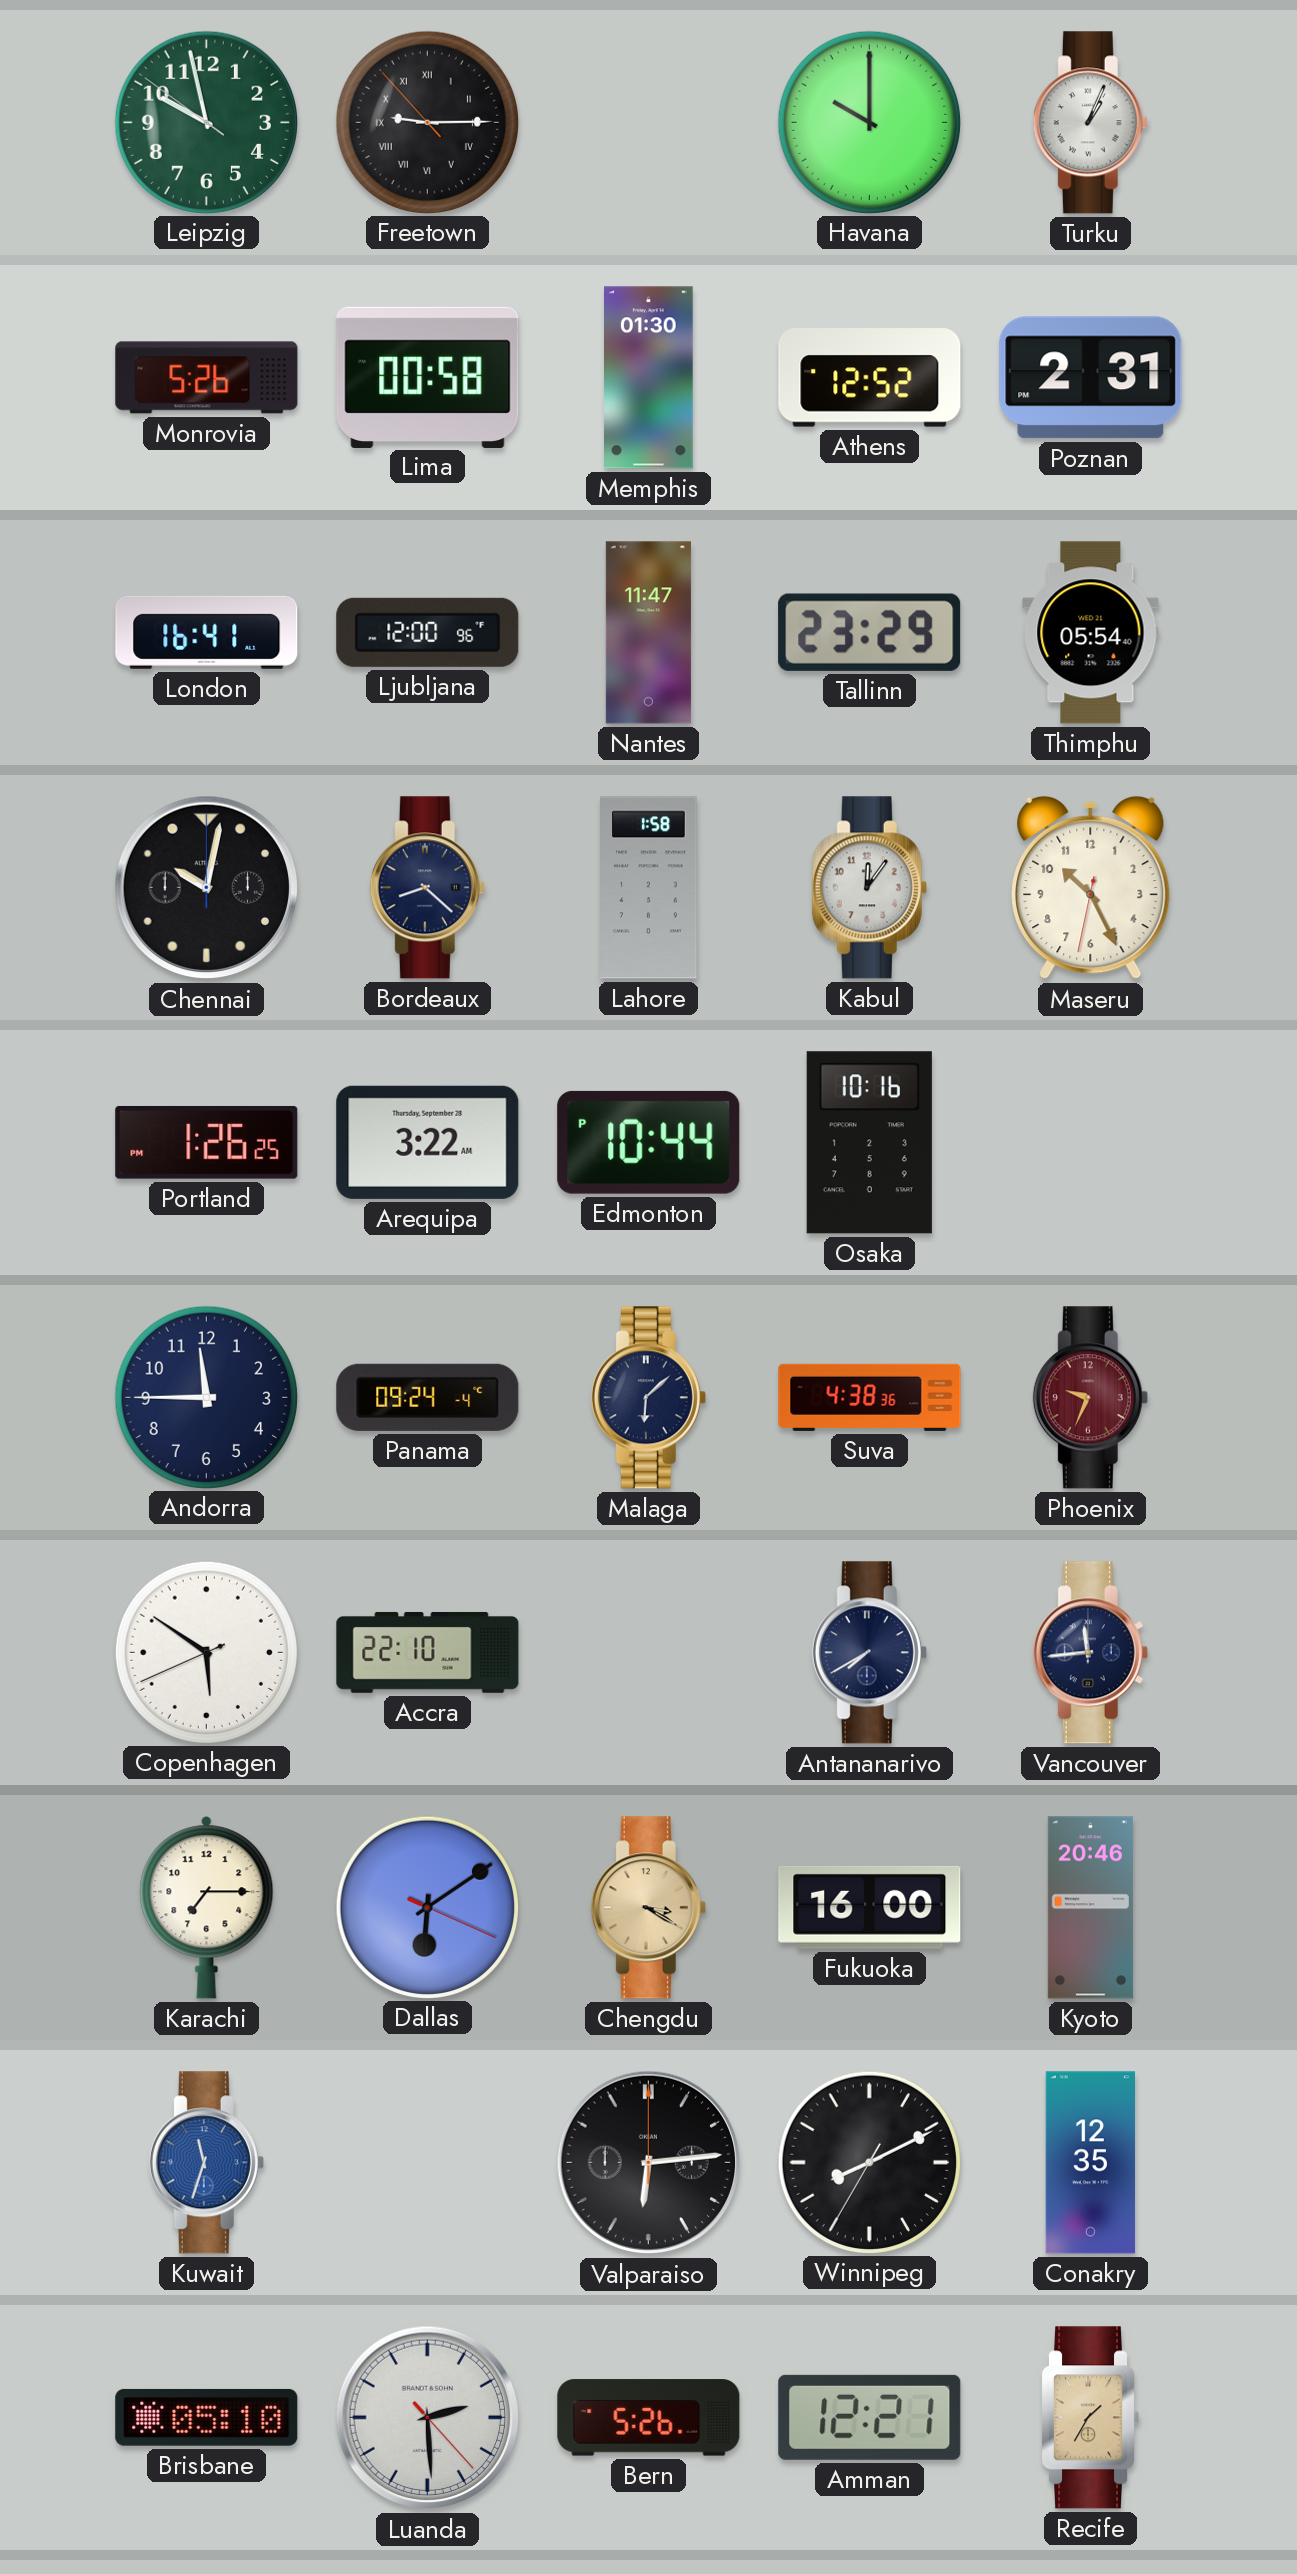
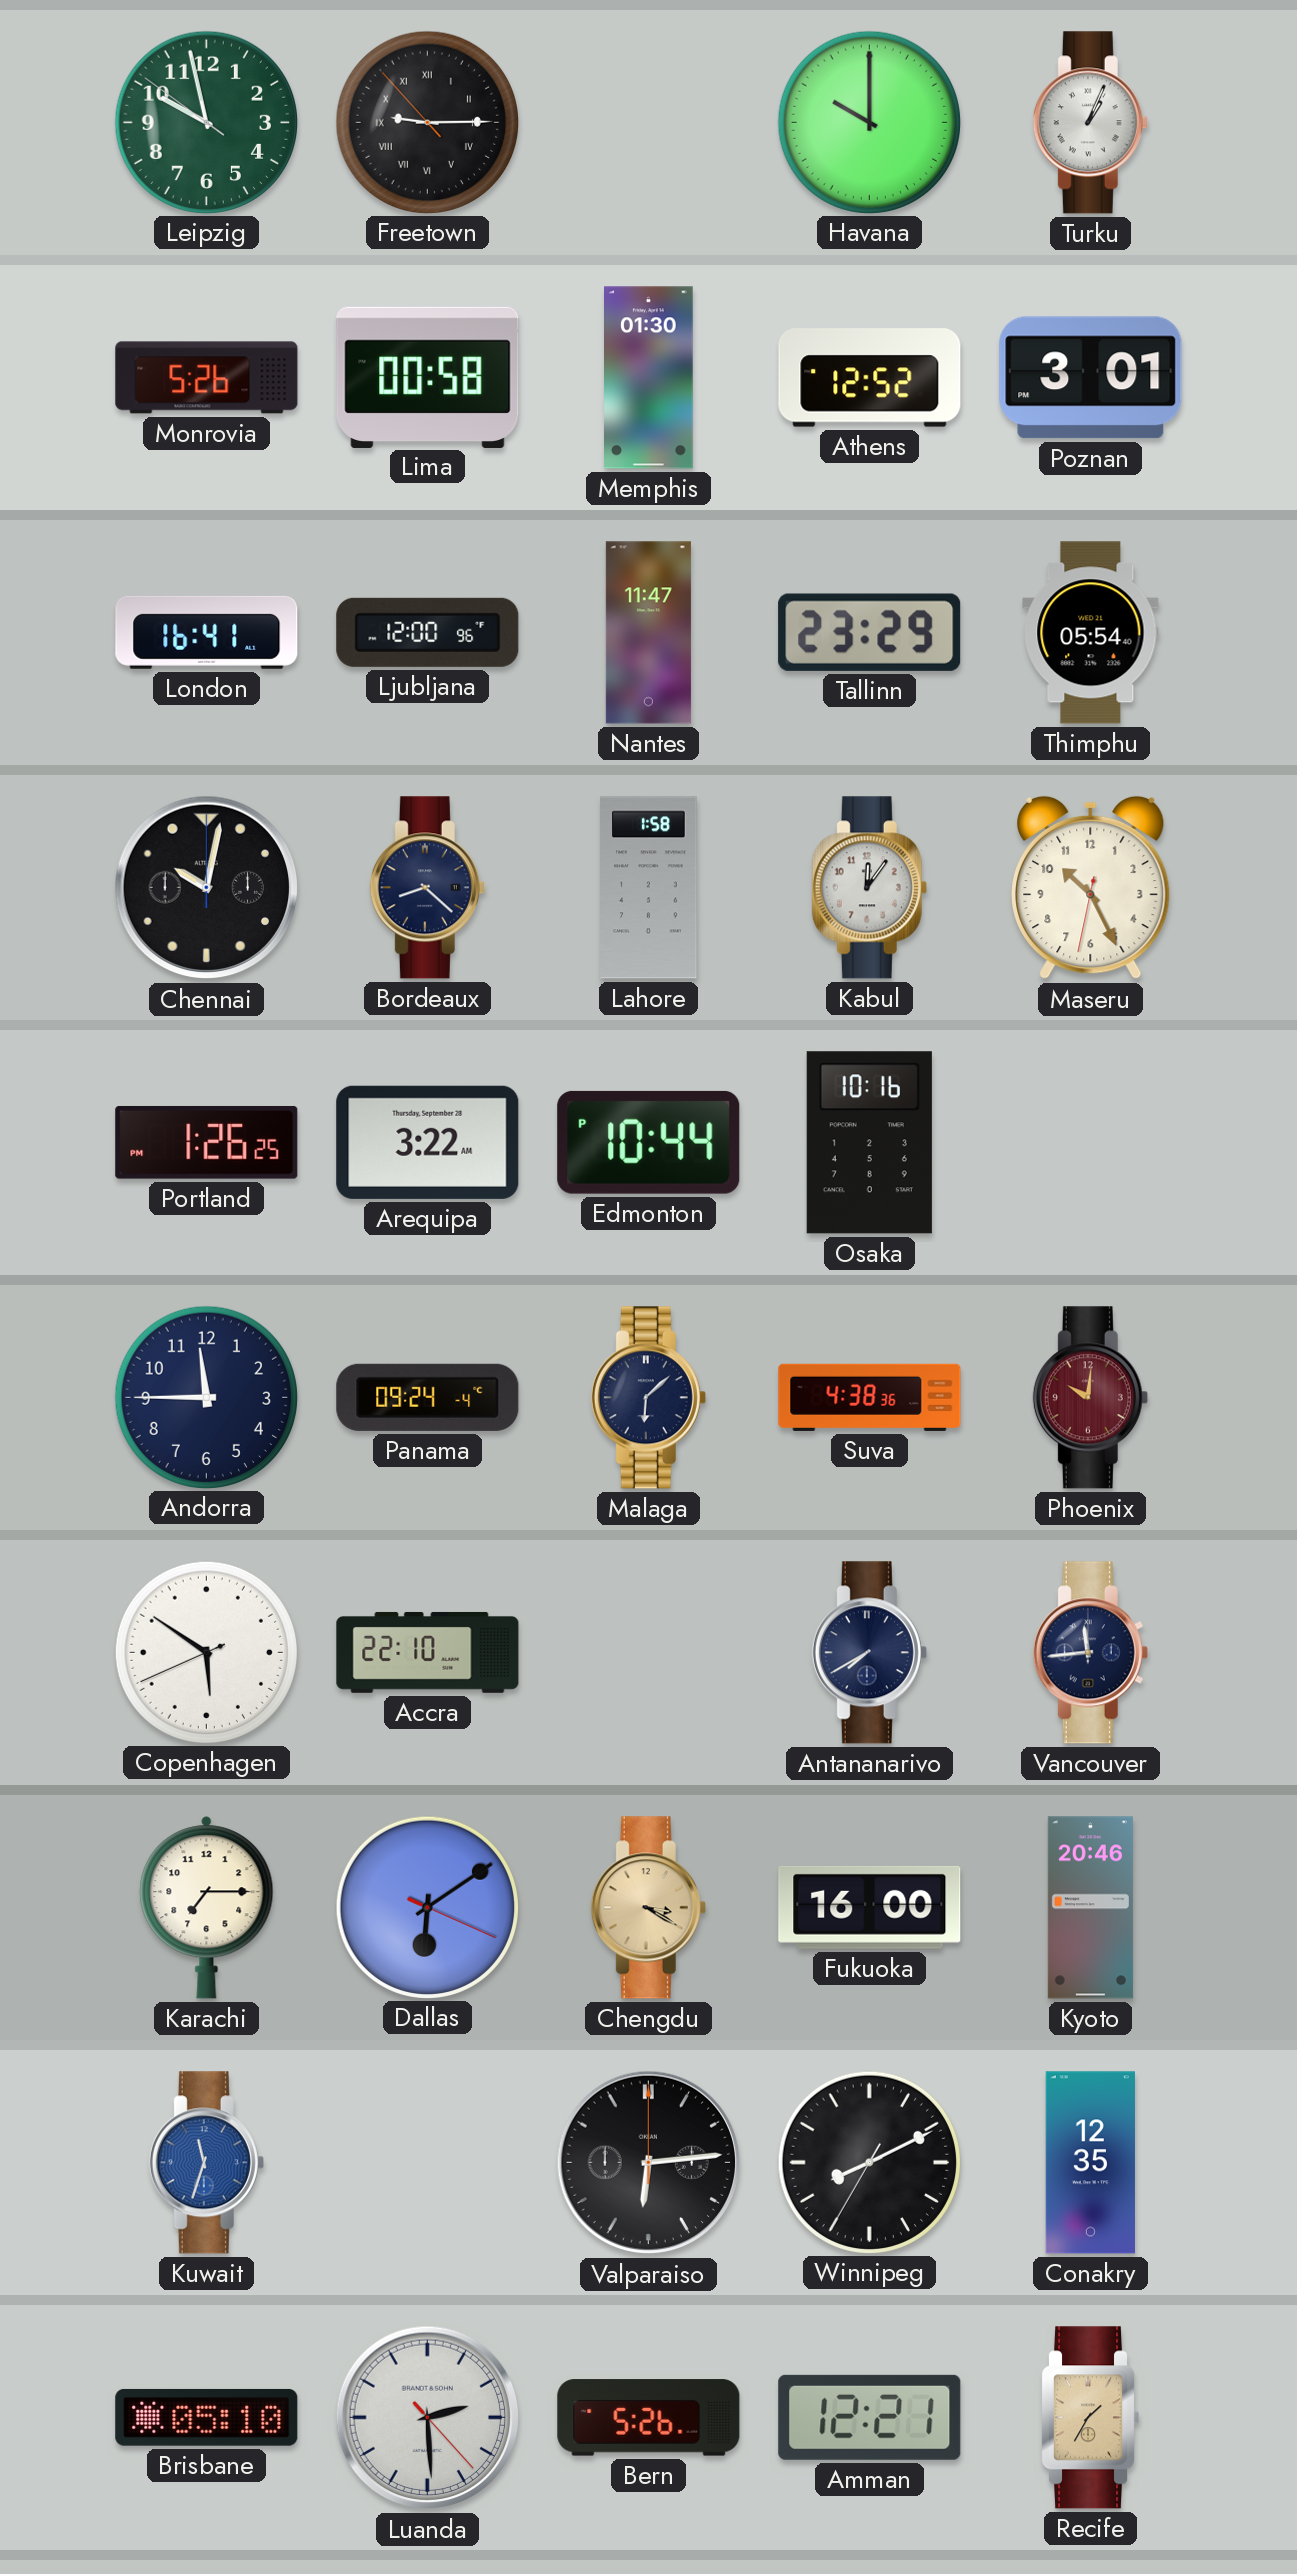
Poznan: 2:31 -> 3:01 (1091, 378)
Phoenix: 9:34 -> 10:01 (1090, 1398)
